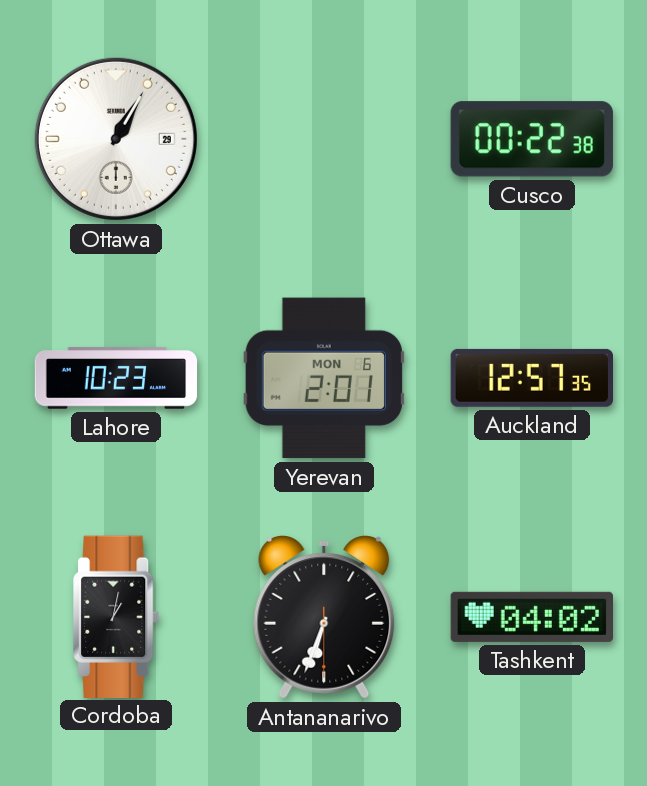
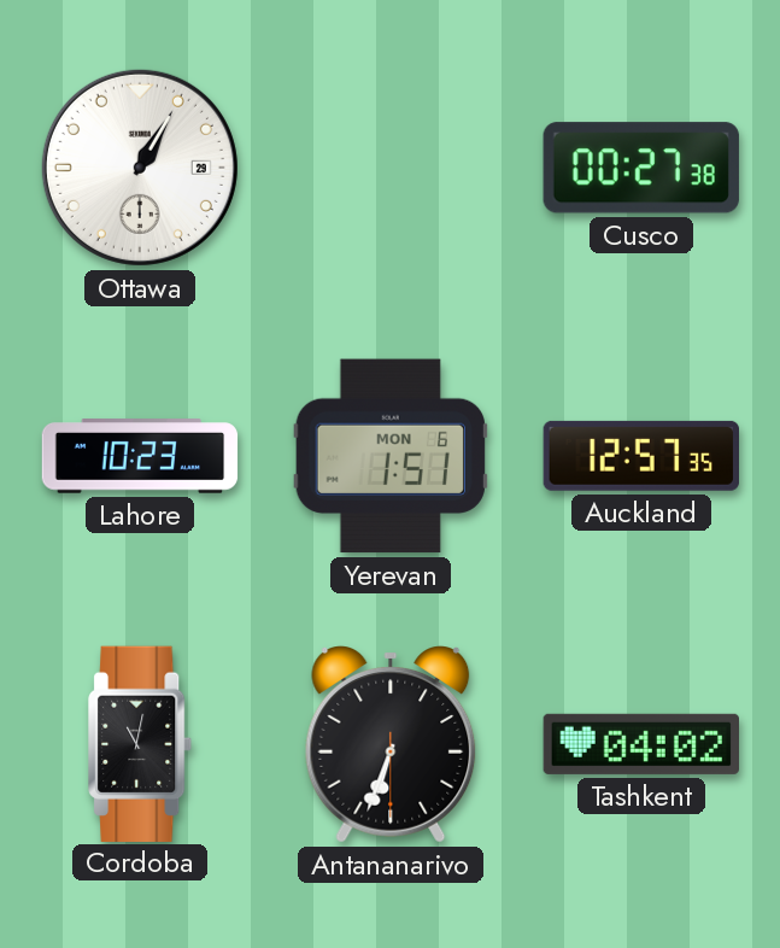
Cusco: 00:22 -> 00:27 (641, 168)
Yerevan: 2:01 -> 1:51 (391, 456)
Cordoba: 1:02 -> 11:02 (141, 743)
